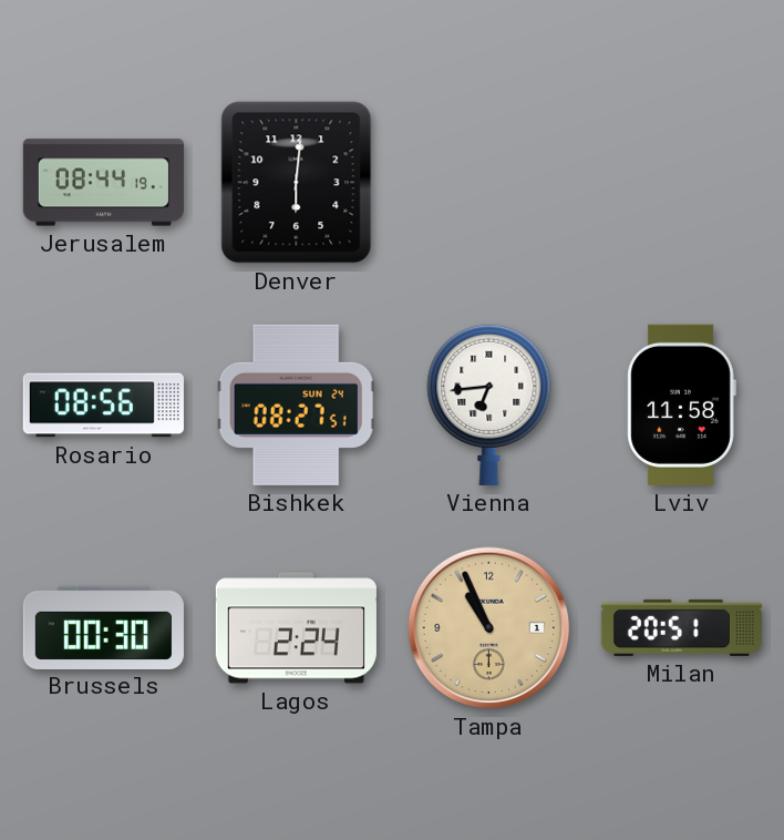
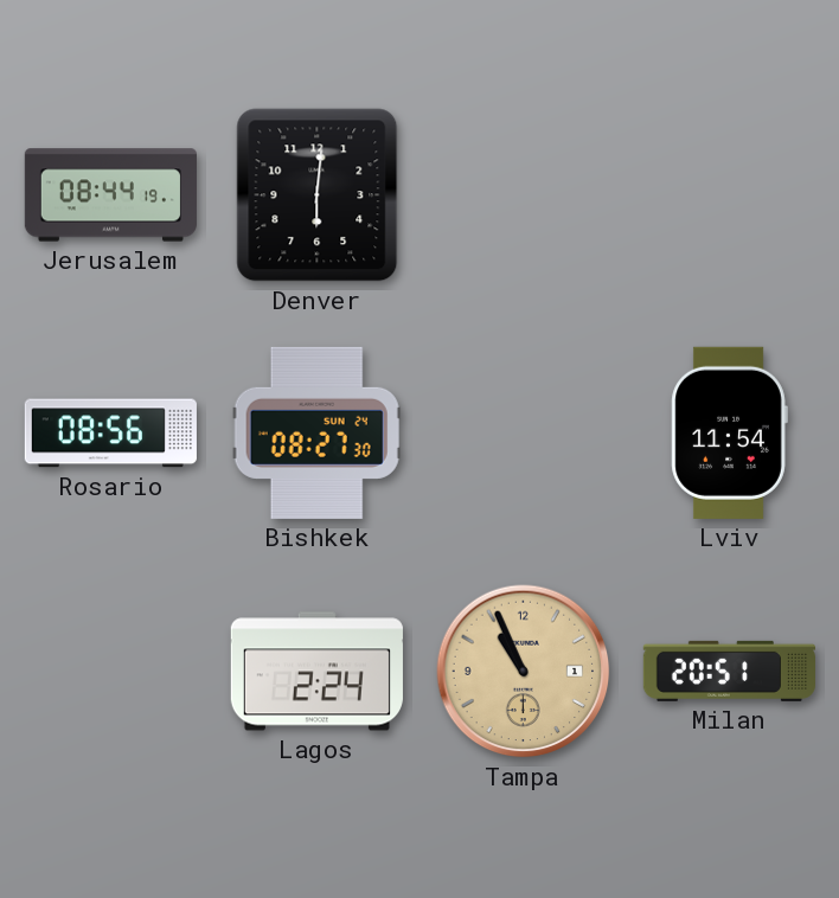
Bishkek: 08:27:51 -> 08:27:30 (316, 432)
Vienna: 6:44 -> none (489, 404)
Lviv: 11:58 -> 11:54 (729, 432)
Brussels: 00:30 -> none (103, 627)
